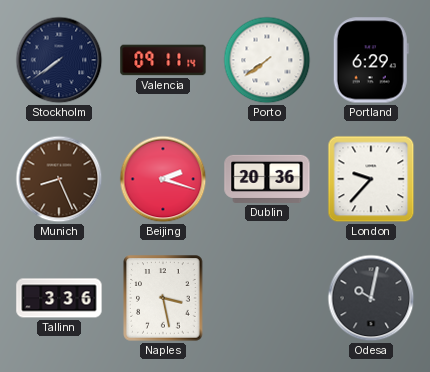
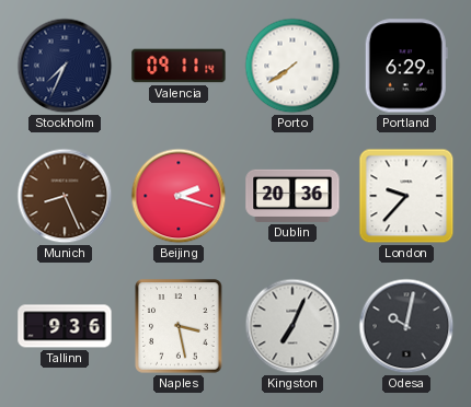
Stockholm: 7:39 -> 7:34 (65, 66)
Tallinn: 3:36 -> 9:36 (65, 326)
Kingston: none -> 7:04 (292, 326)
